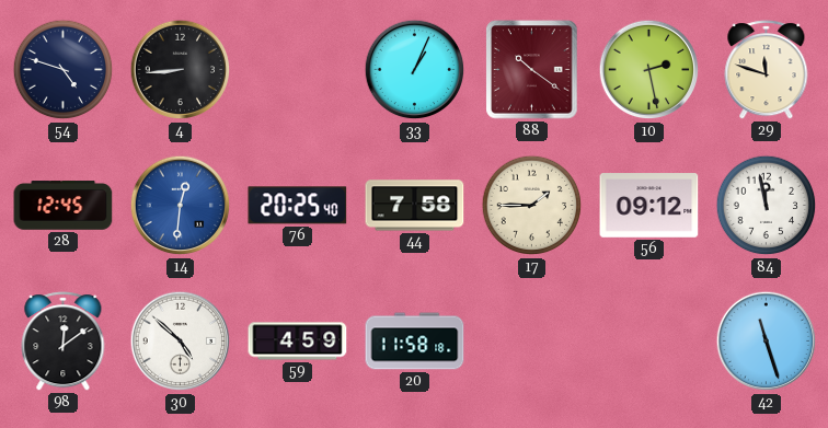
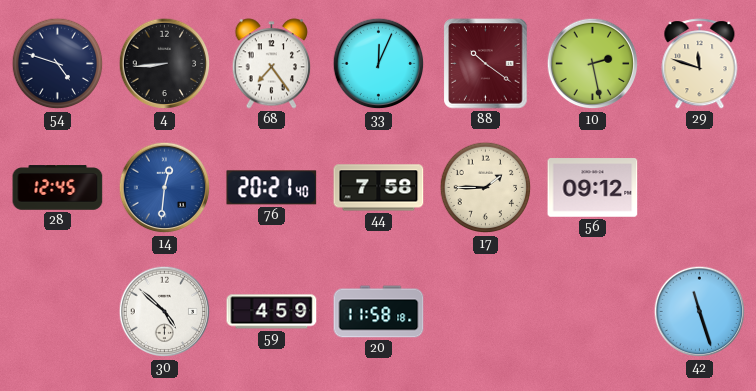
68: none -> 7:24 (272, 64)
33: 1:04 -> 12:04 (379, 64)
76: 20:25 -> 20:21 (272, 188)
84: 11:58 -> none (767, 206)
98: 12:09 -> none (64, 342)
